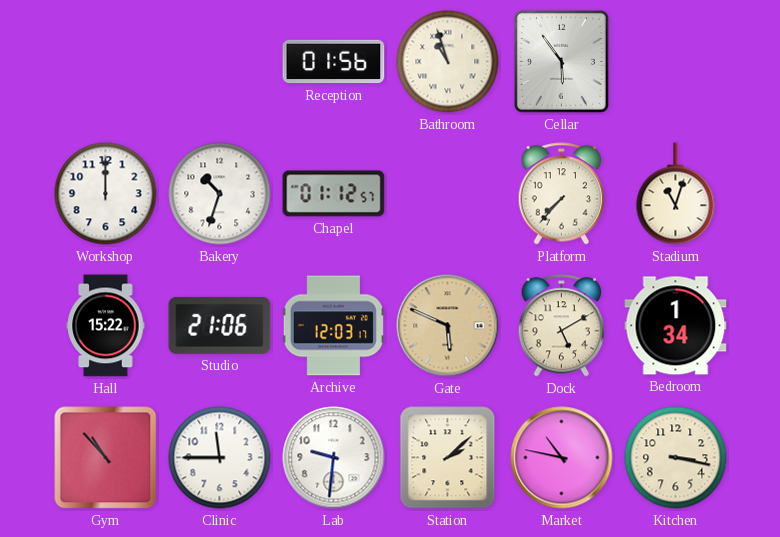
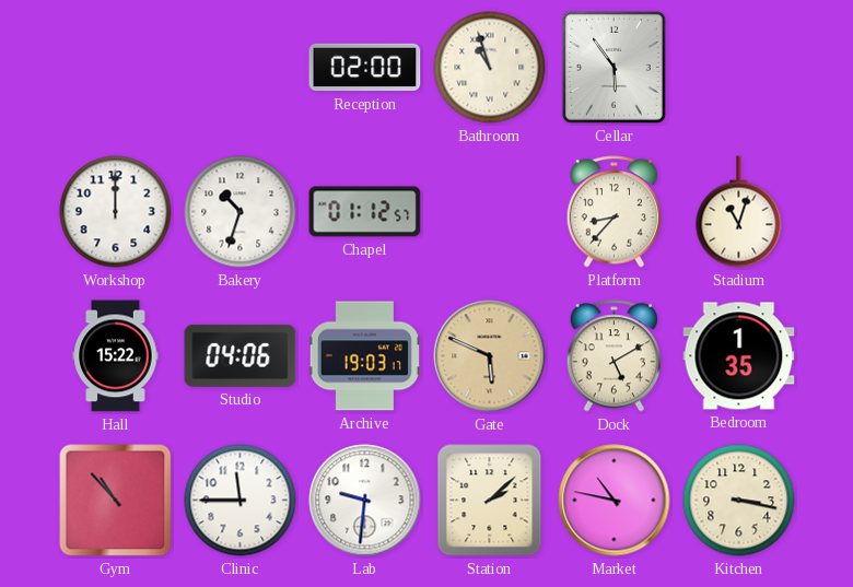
Reception: 01:56 -> 02:00 (365, 68)
Platform: 7:37 -> 8:37 (615, 212)
Studio: 21:06 -> 04:06 (241, 355)
Archive: 12:03 -> 19:03 (364, 356)
Bedroom: 1:34 -> 1:35 (739, 356)
